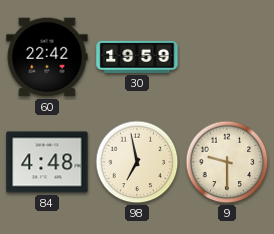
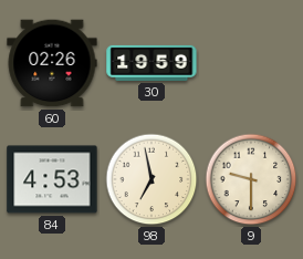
60: 22:42 -> 02:26 (52, 63)
84: 4:48 -> 4:53 (52, 179)
